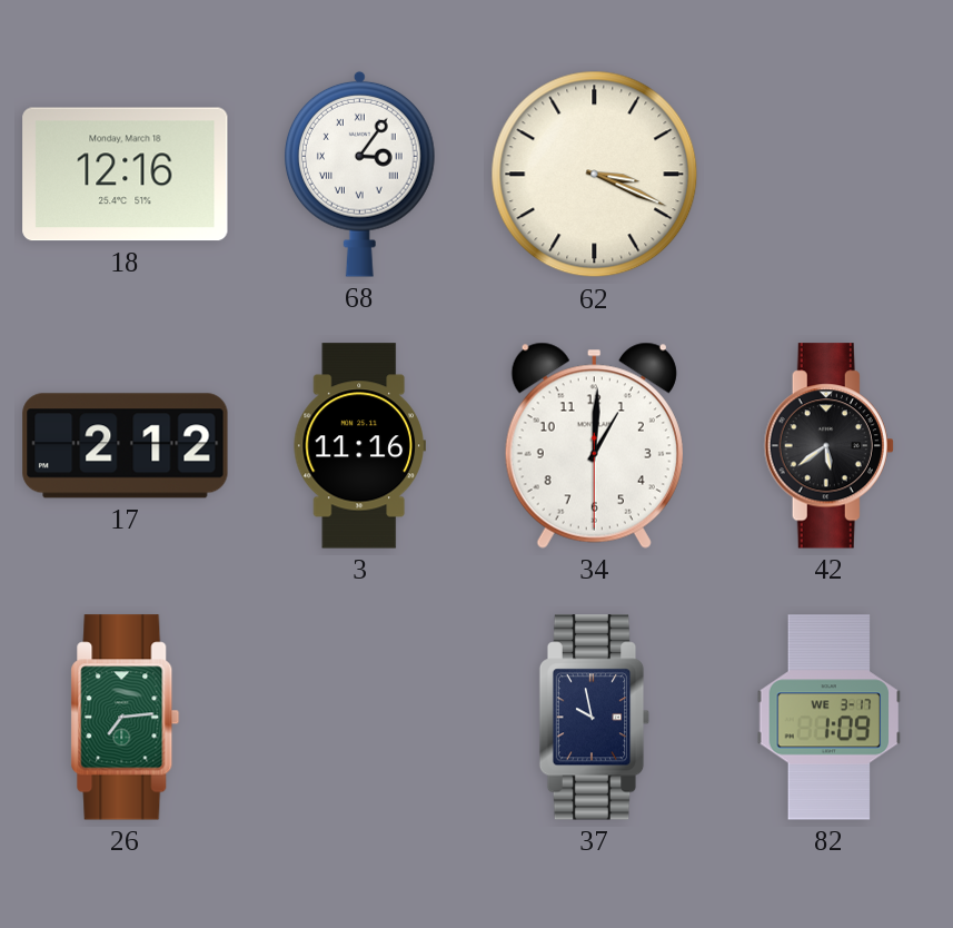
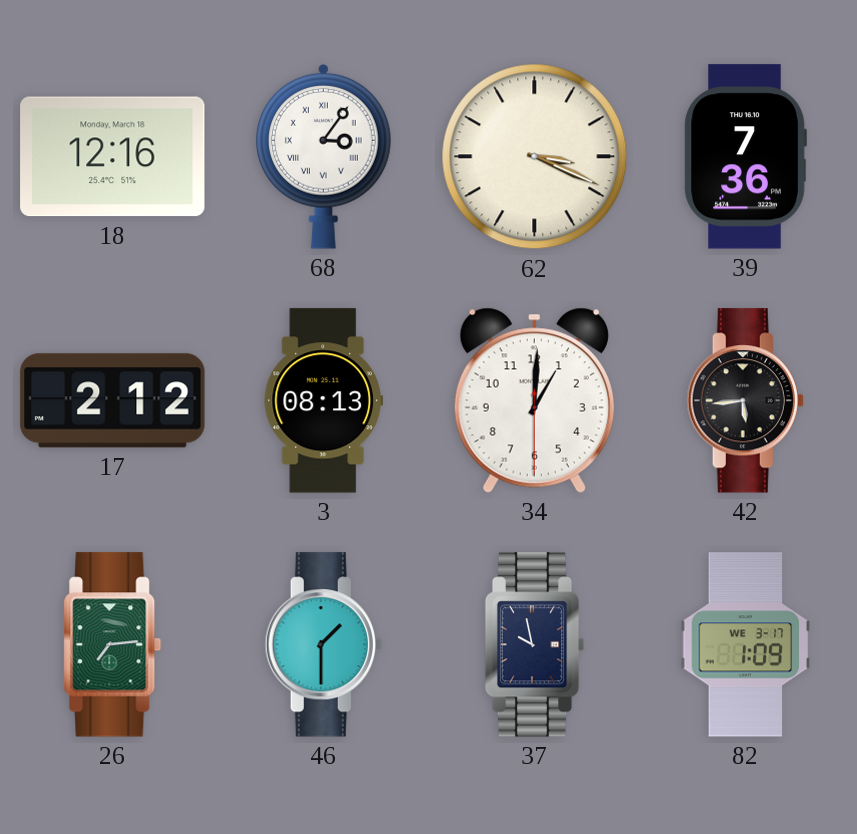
39: none -> 7:36 (745, 157)
3: 11:16 -> 08:13 (323, 401)
42: 5:39 -> 5:44 (745, 401)
46: none -> 1:30 (323, 645)
